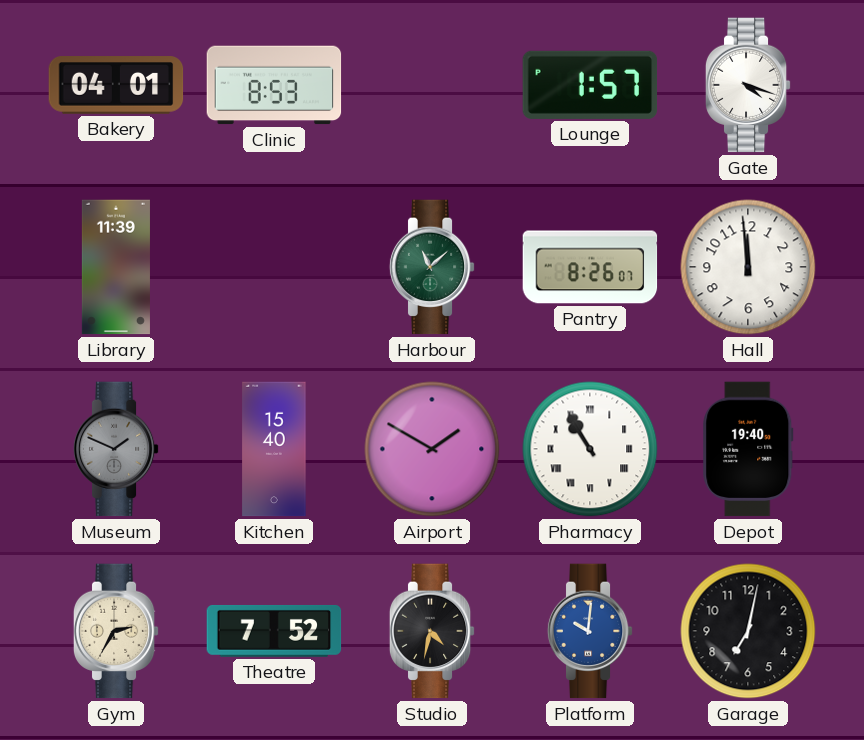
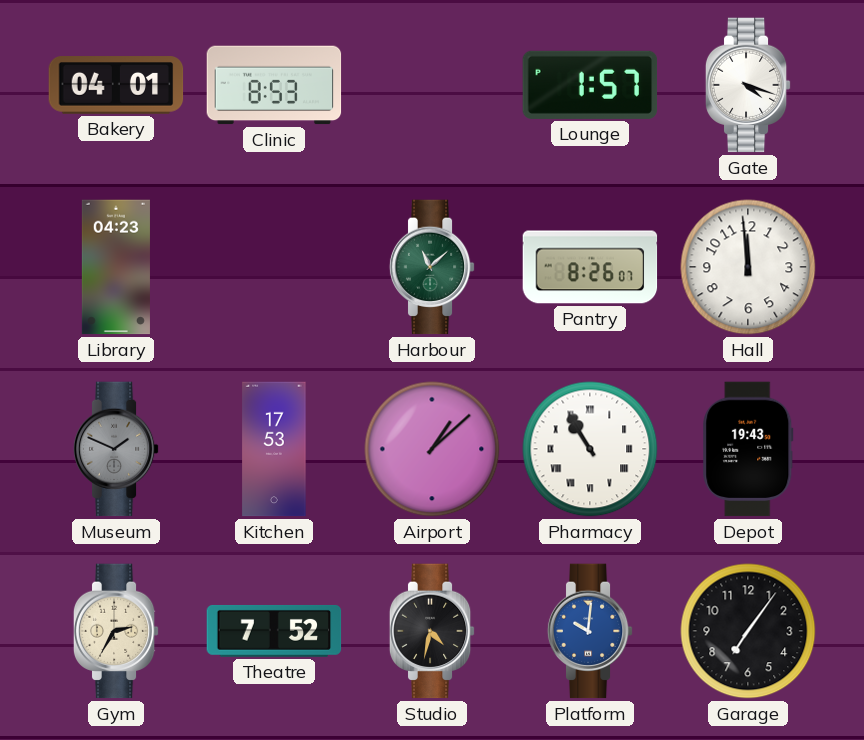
Library: 11:39 -> 04:23 (116, 267)
Kitchen: 15:40 -> 17:53 (274, 449)
Airport: 1:50 -> 1:08 (432, 449)
Depot: 19:40 -> 19:43 (748, 449)
Garage: 7:02 -> 7:06 (748, 631)
